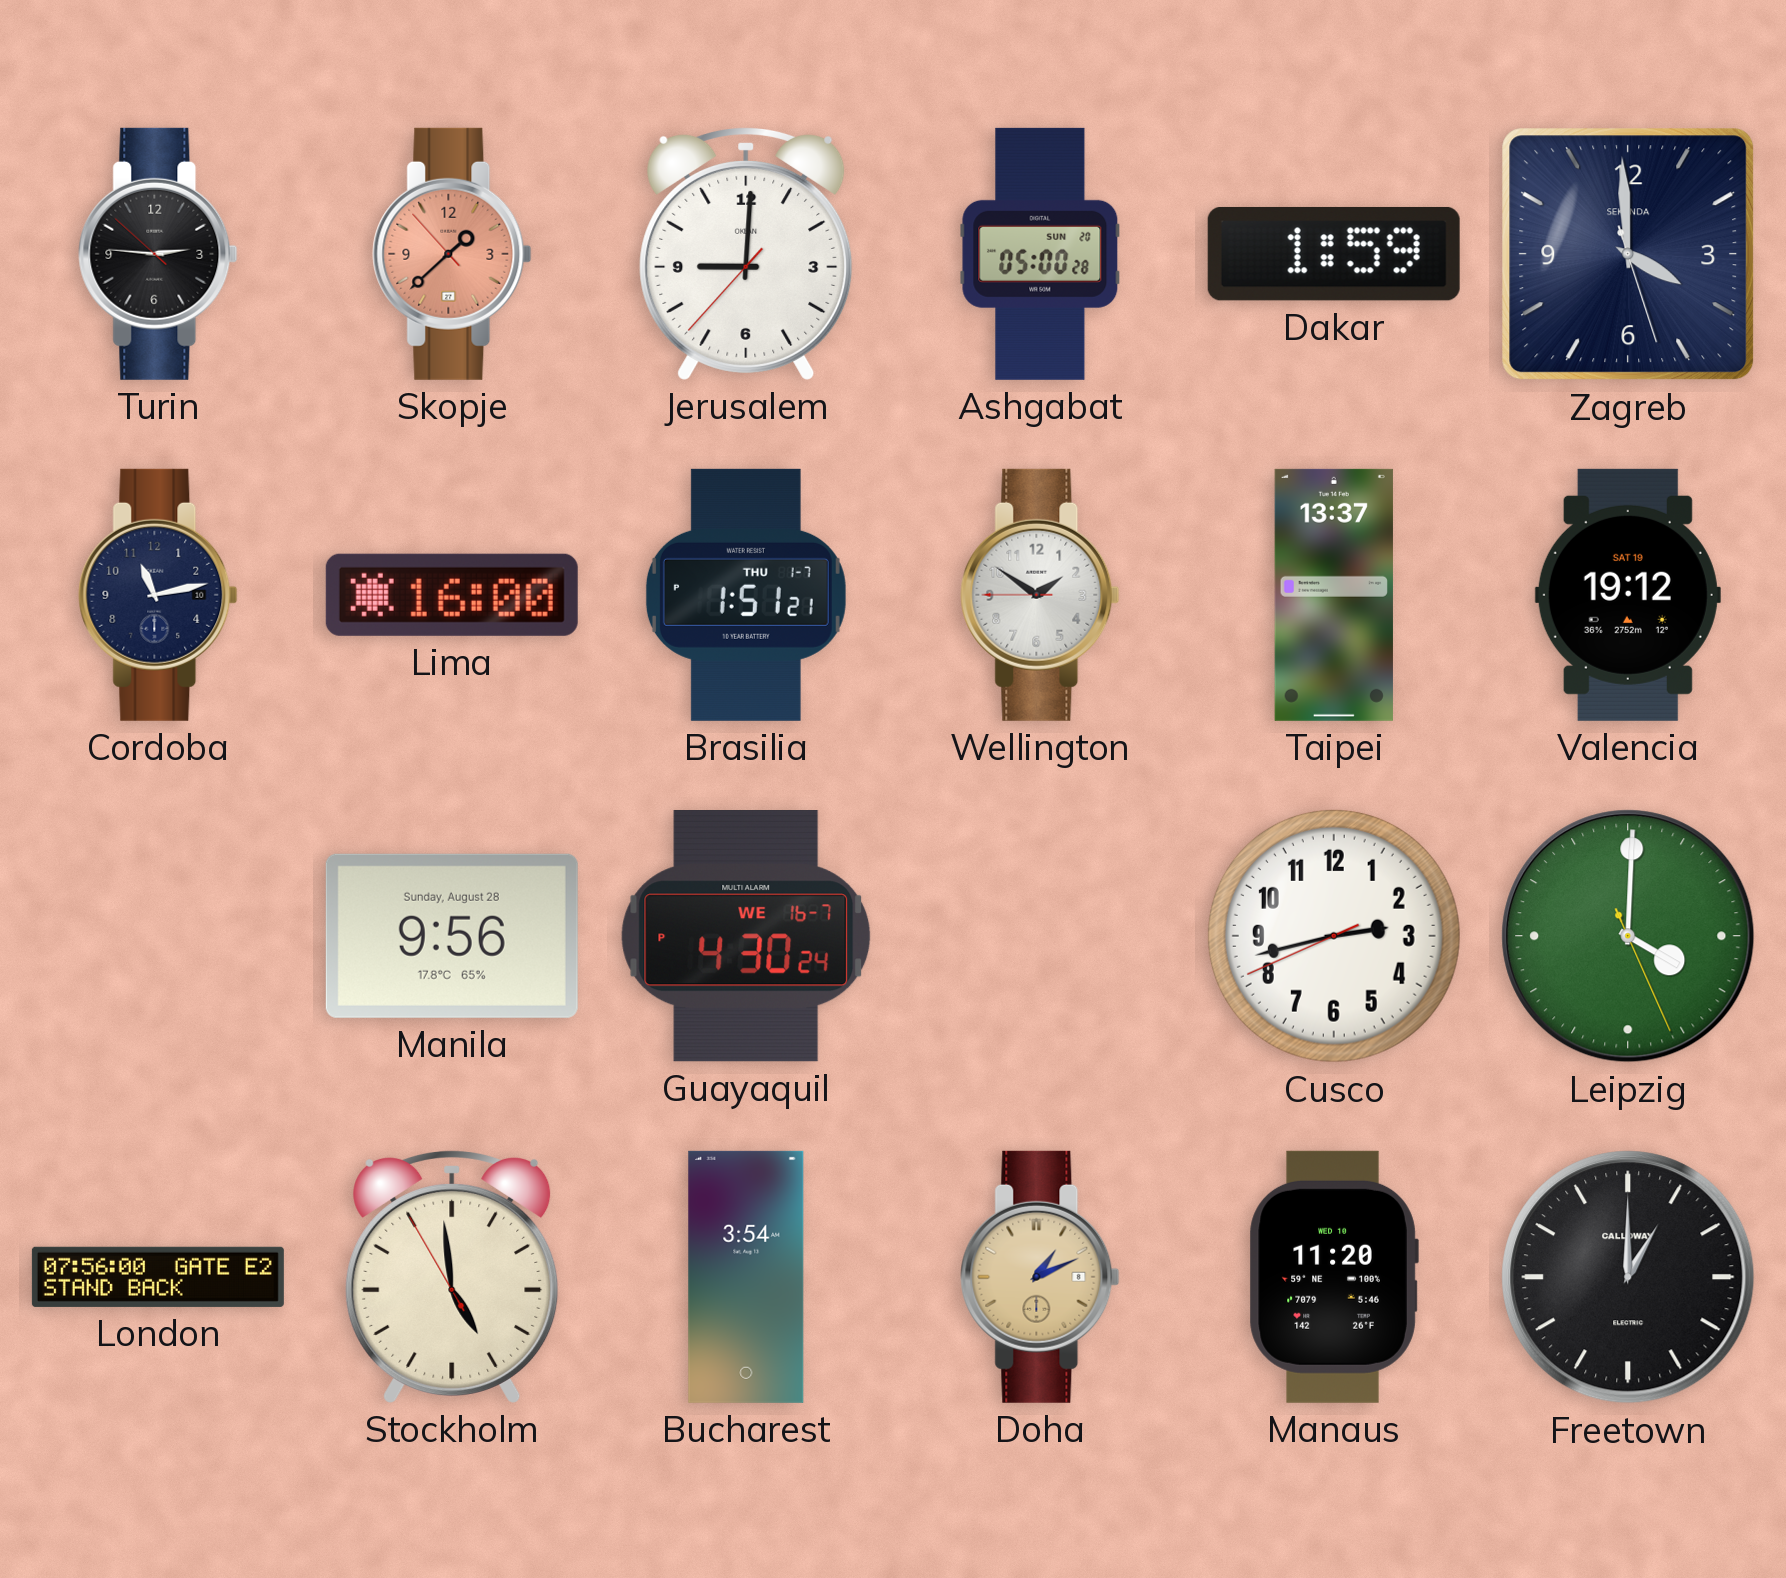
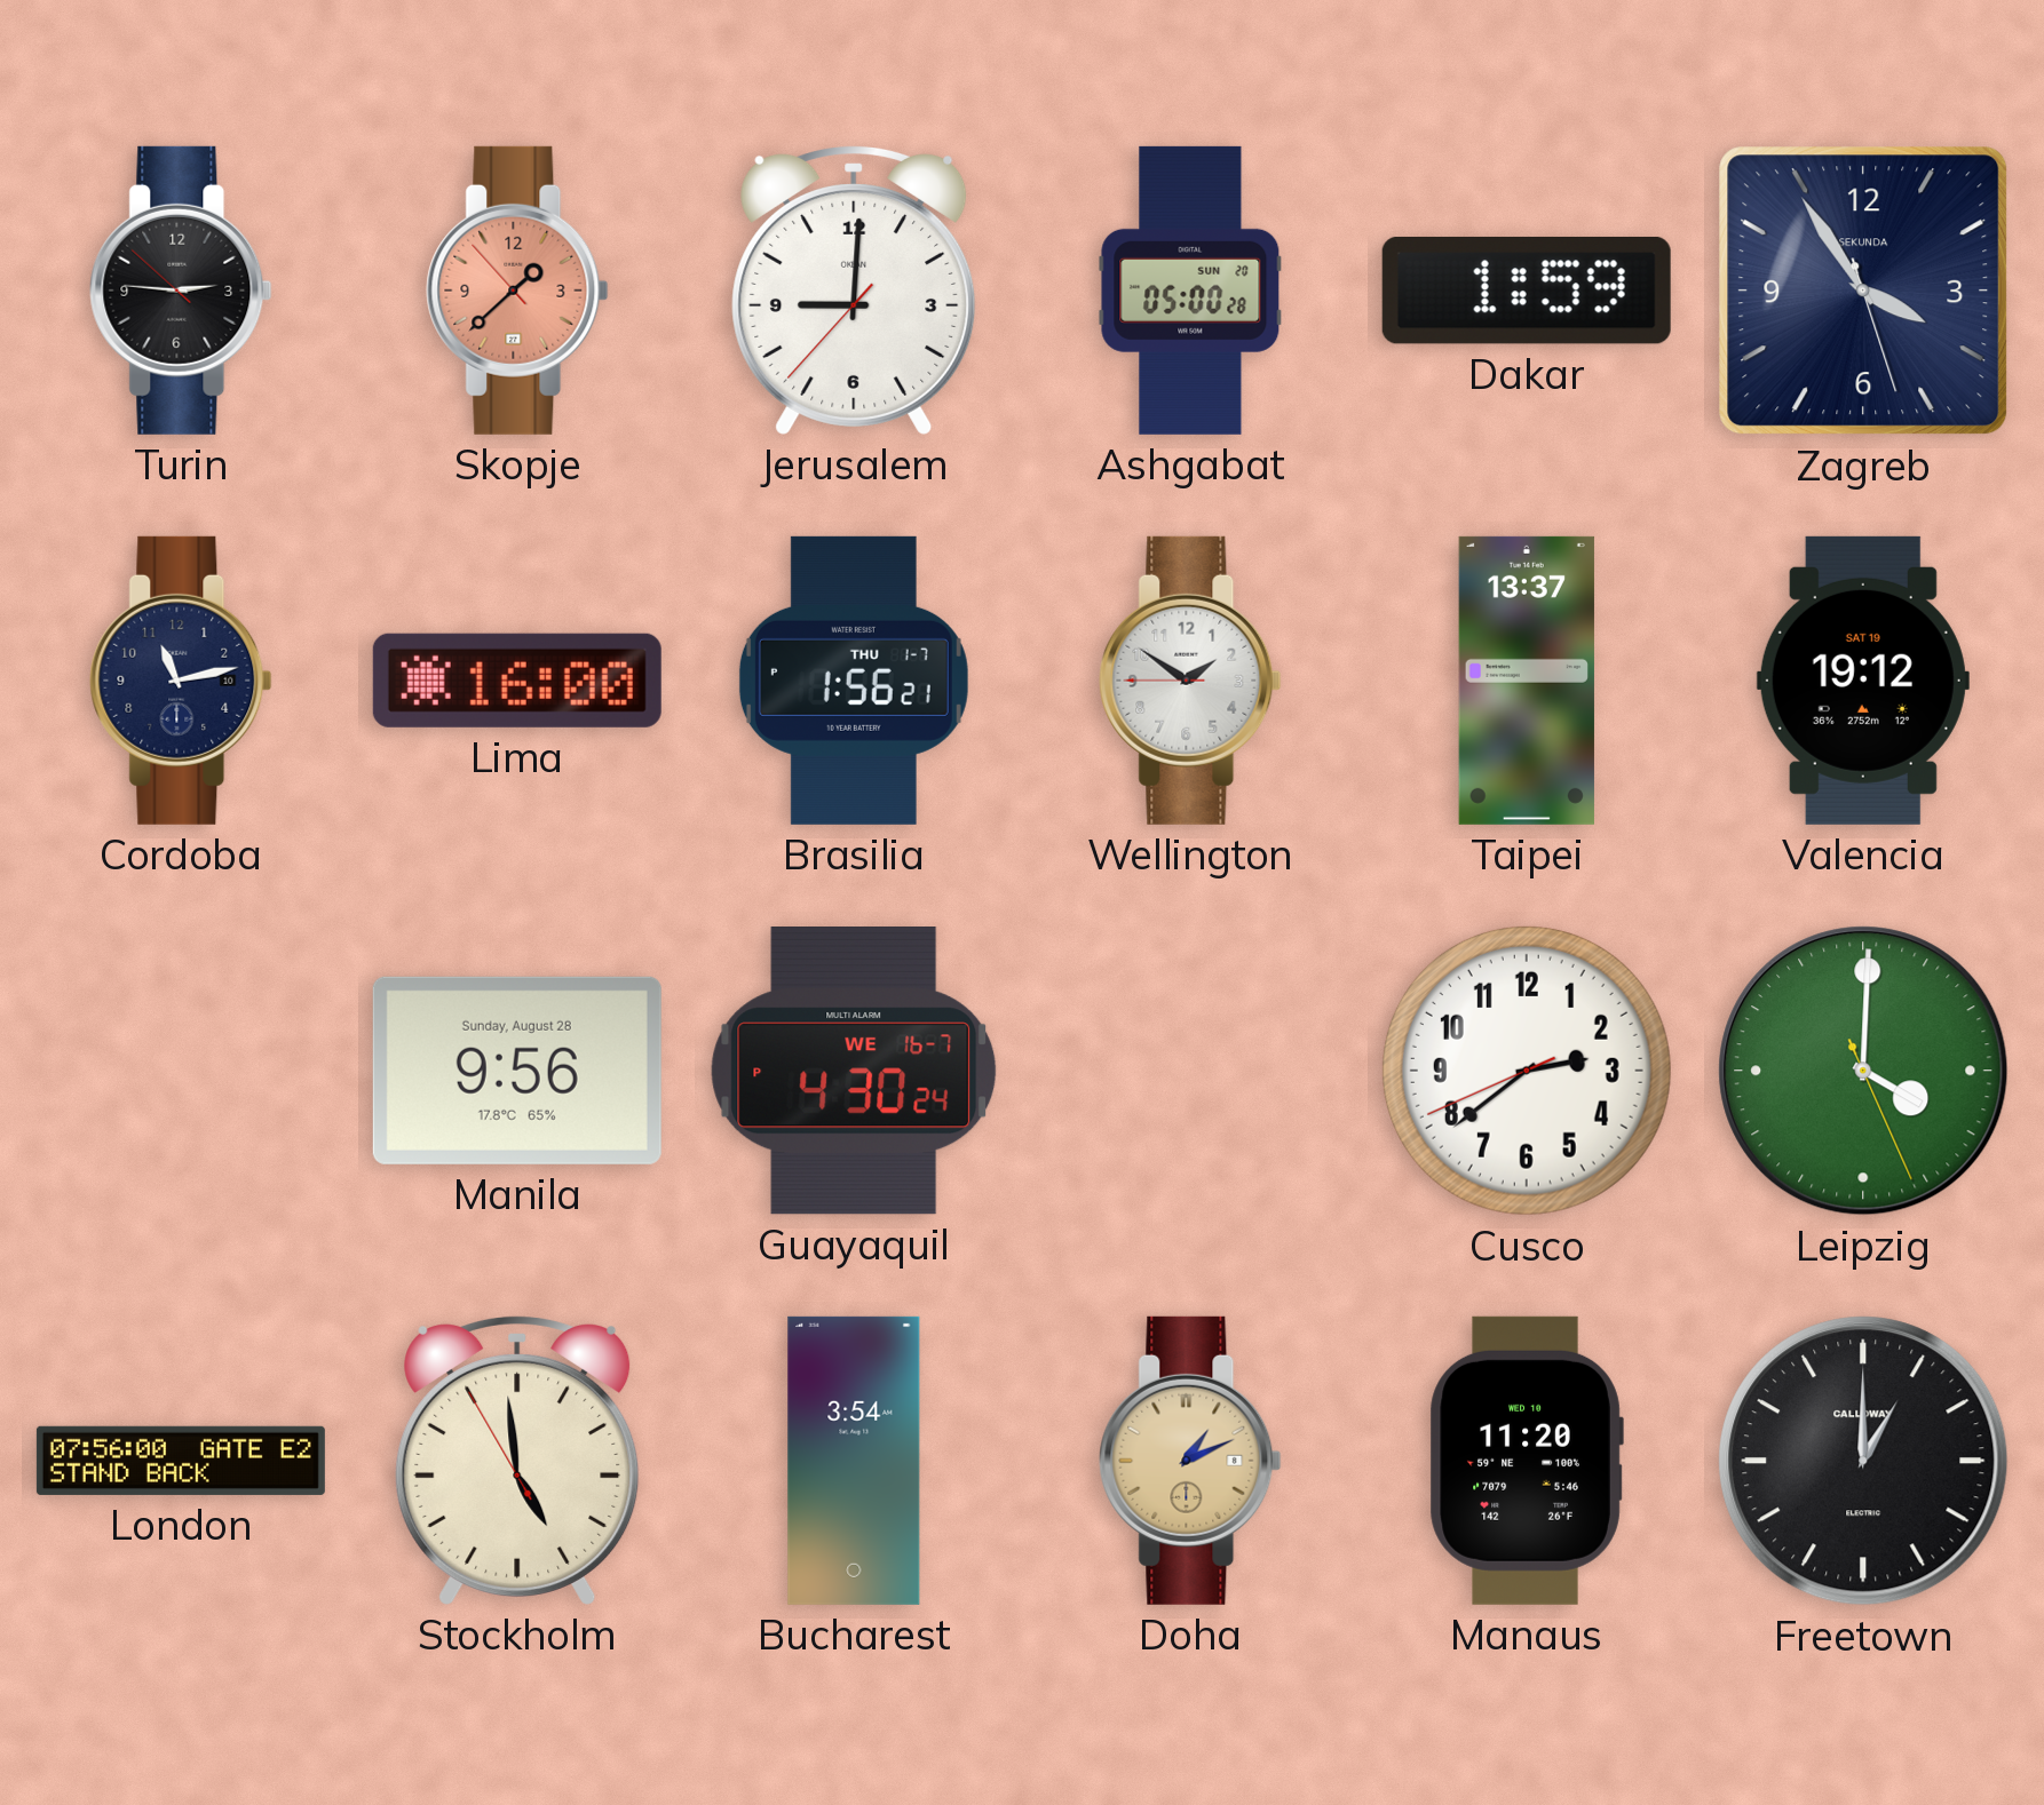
Zagreb: 3:59 -> 3:54 (1863, 291)
Brasilia: 1:51 -> 1:56 (854, 681)
Cusco: 2:42 -> 2:38 (1527, 1071)
